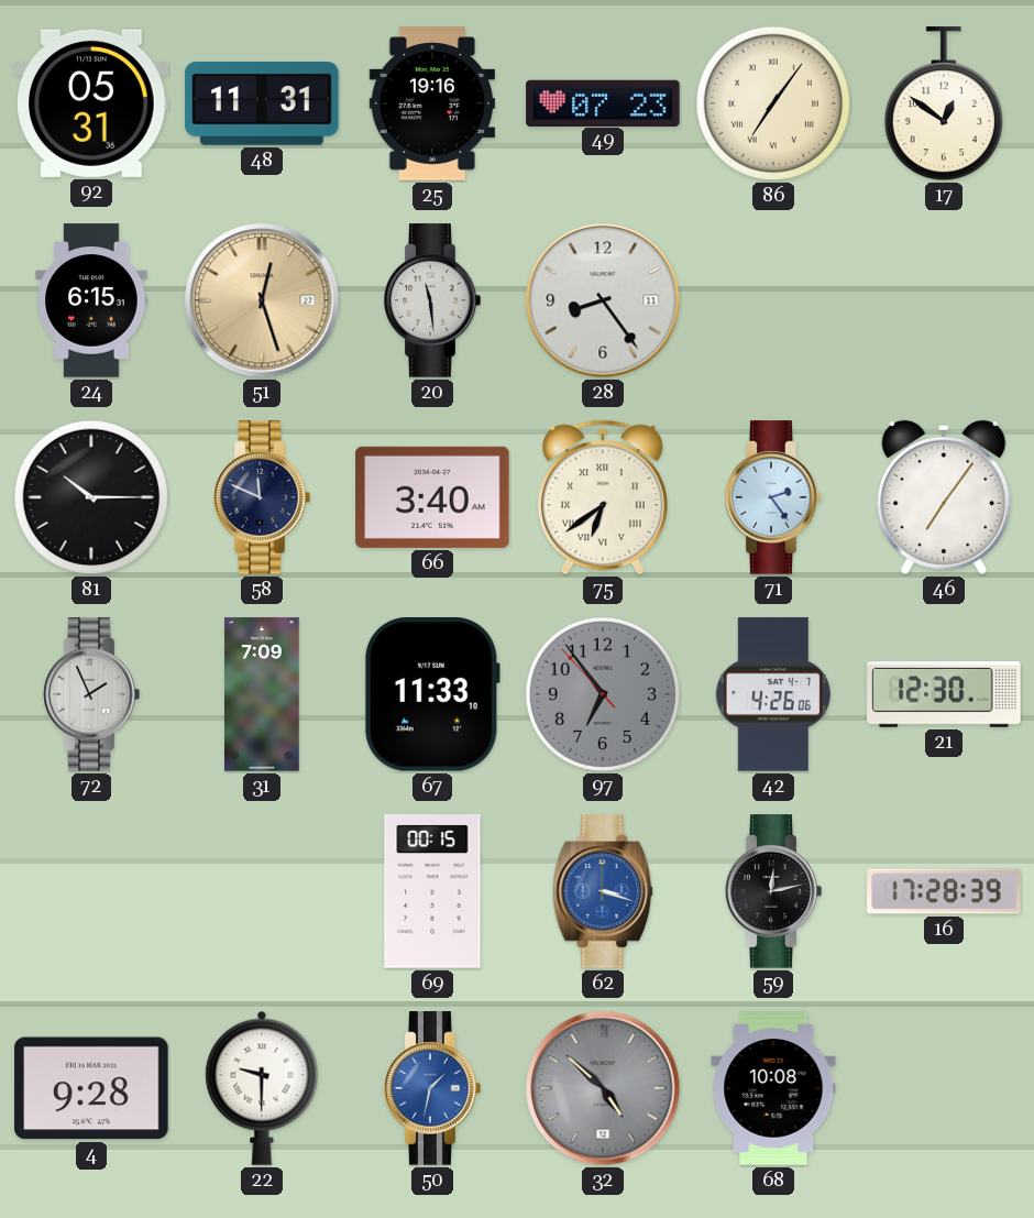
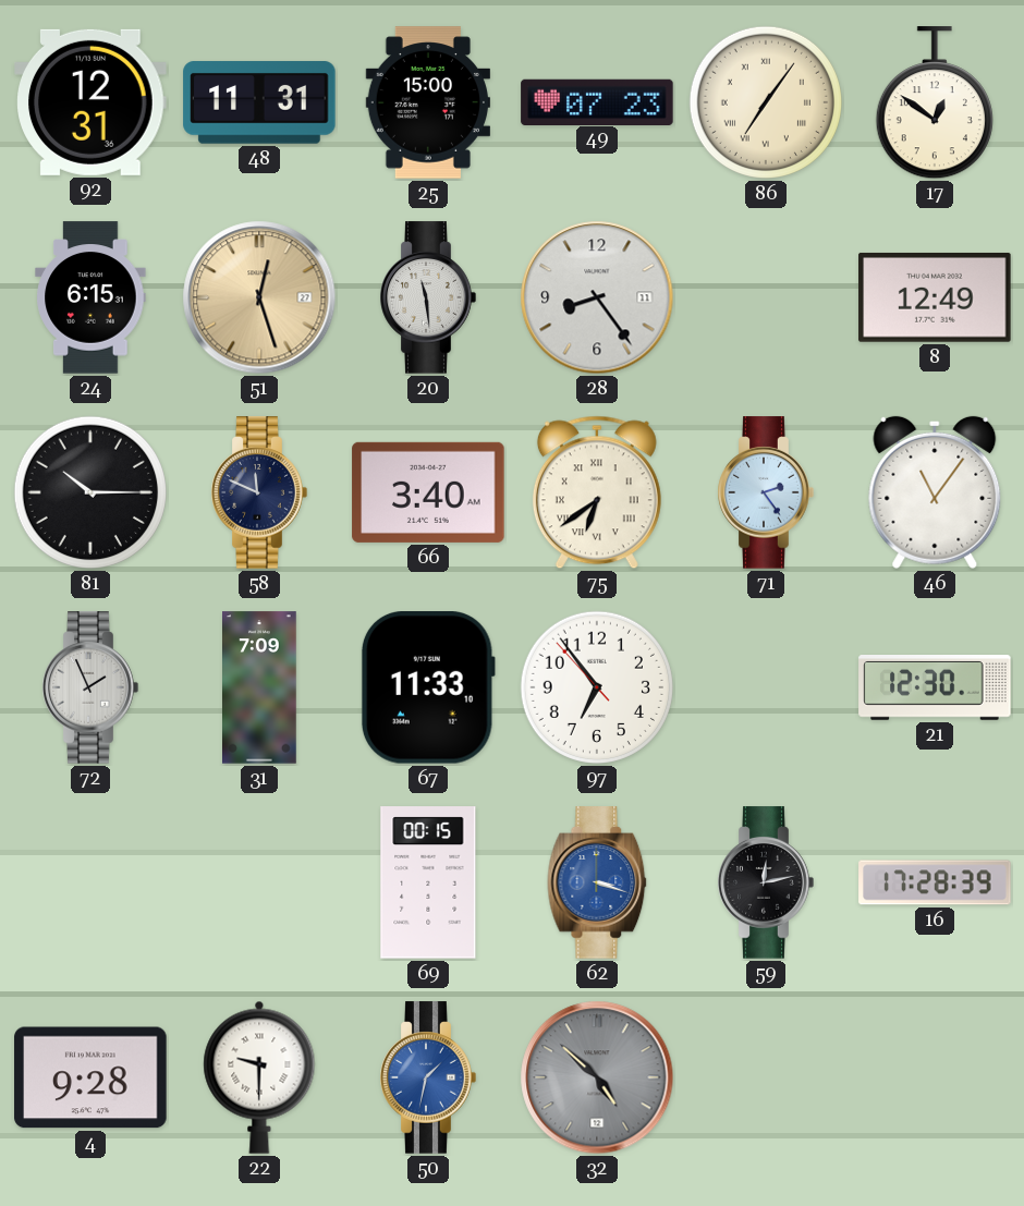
92: 05:31 -> 12:31 (90, 102)
25: 19:16 -> 15:00 (427, 102)
8: none -> 12:49 (935, 297)
46: 7:06 -> 11:06 (935, 492)
97 dial: grey -> white (597, 687)
42: 4:26 -> none (773, 694)
68: 10:08 -> none (773, 1088)
